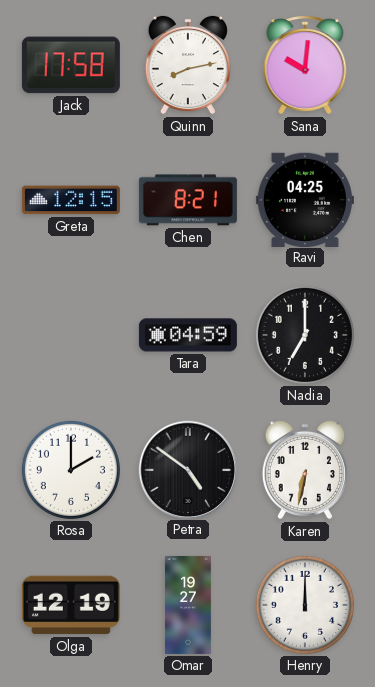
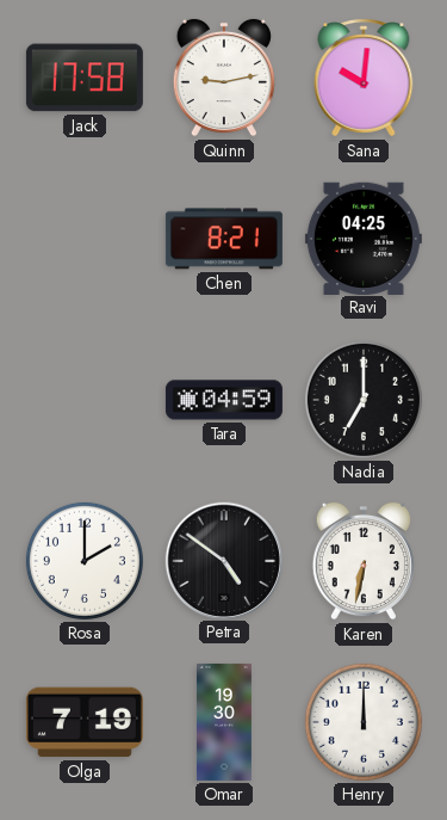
Quinn: 8:13 -> 9:13 (224, 78)
Greta: 12:15 -> none (71, 200)
Olga: 12:19 -> 7:19 (85, 722)
Omar: 19:27 -> 19:30 (224, 722)
